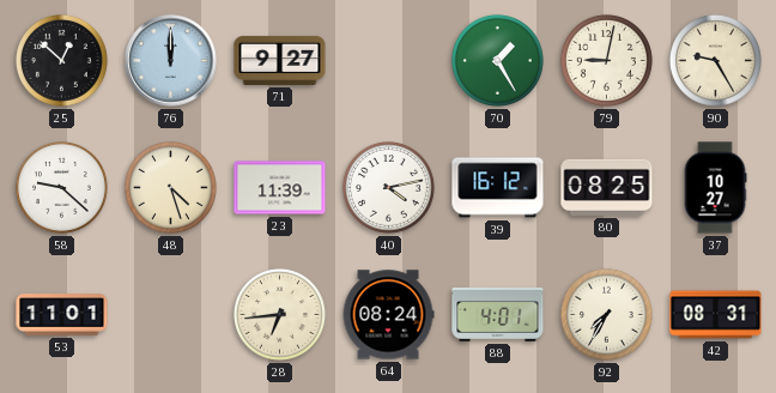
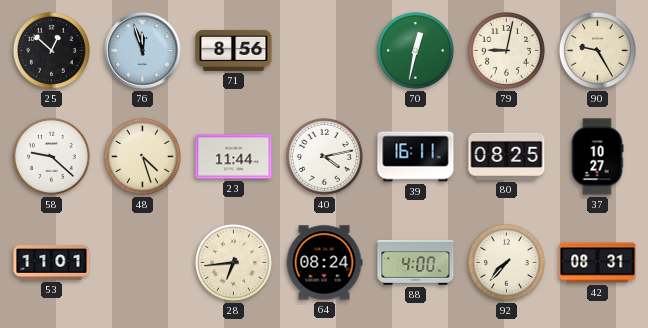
76: 12:00 -> 11:57 (143, 51)
71: 9:27 -> 8:56 (234, 50)
70: 1:25 -> 12:32 (415, 50)
23: 11:39 -> 11:44 (234, 157)
39: 16:12 -> 16:11 (416, 157)
88: 4:01 -> 4:00 (416, 263)
92: 7:35 -> 7:37 (506, 262)
